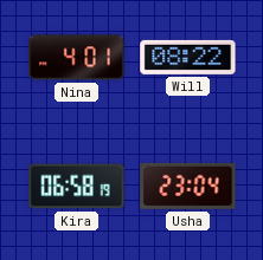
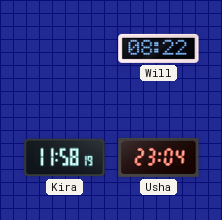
Nina: 4:01 -> none (77, 58)
Kira: 06:58 -> 11:58 (65, 158)
